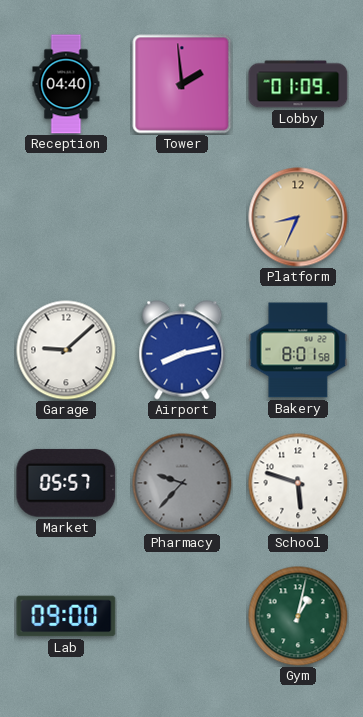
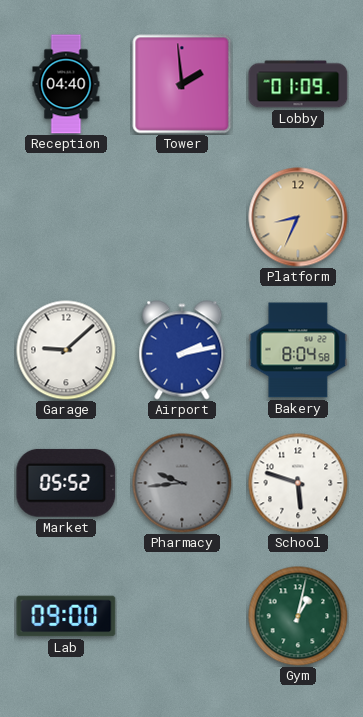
Airport: 8:13 -> 2:13 (182, 350)
Bakery: 8:01 -> 8:04 (298, 350)
Market: 05:57 -> 05:52 (66, 483)
Pharmacy: 9:37 -> 9:44 (182, 483)
